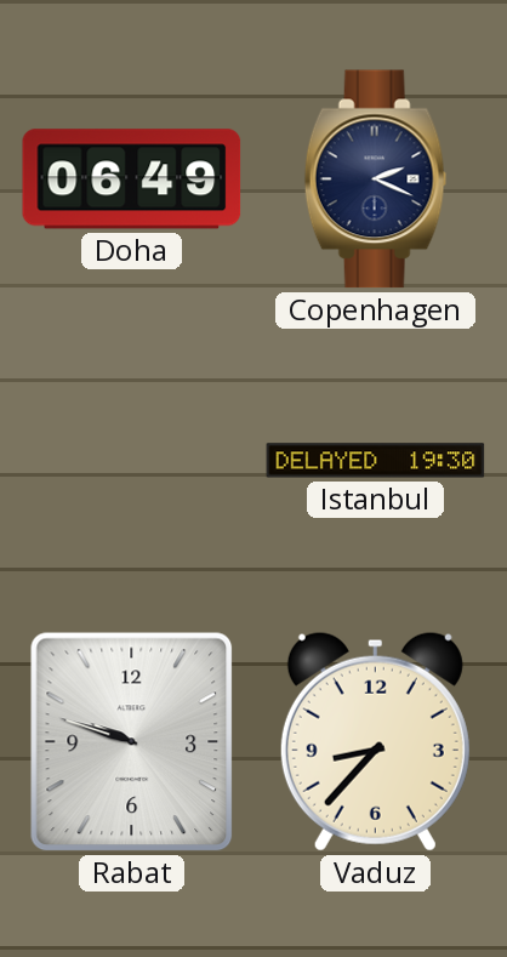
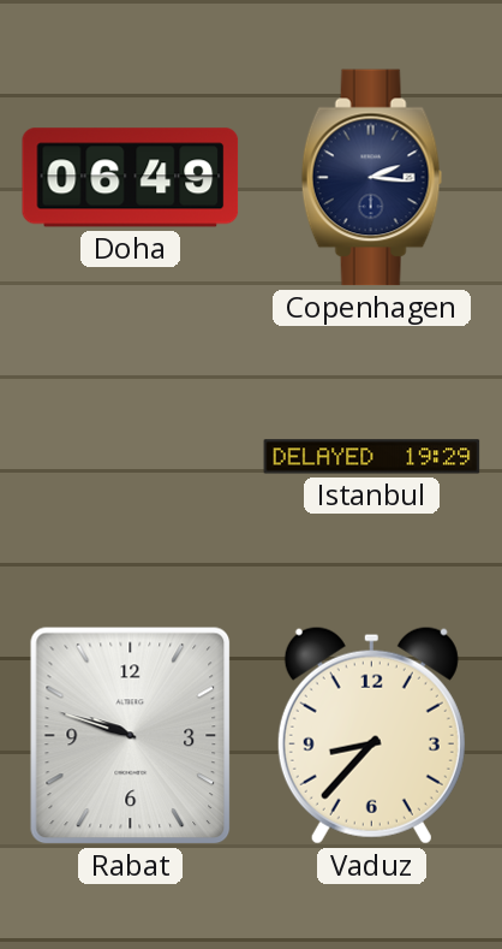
Copenhagen: 2:19 -> 2:16 (372, 178)
Istanbul: 19:30 -> 19:29 (372, 457)
